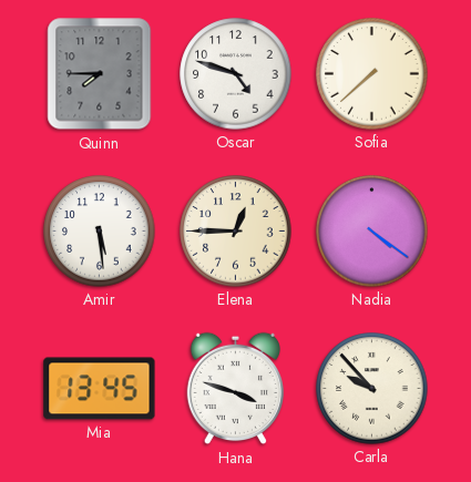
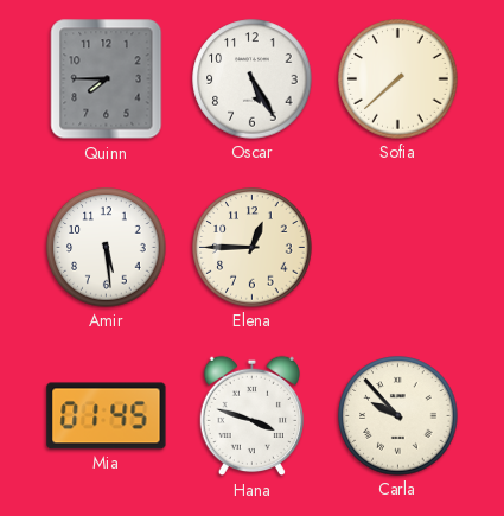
Oscar: 4:48 -> 5:25 (253, 79)
Nadia: 4:21 -> none (372, 232)
Mia: 13:45 -> 01:45 (107, 416)
